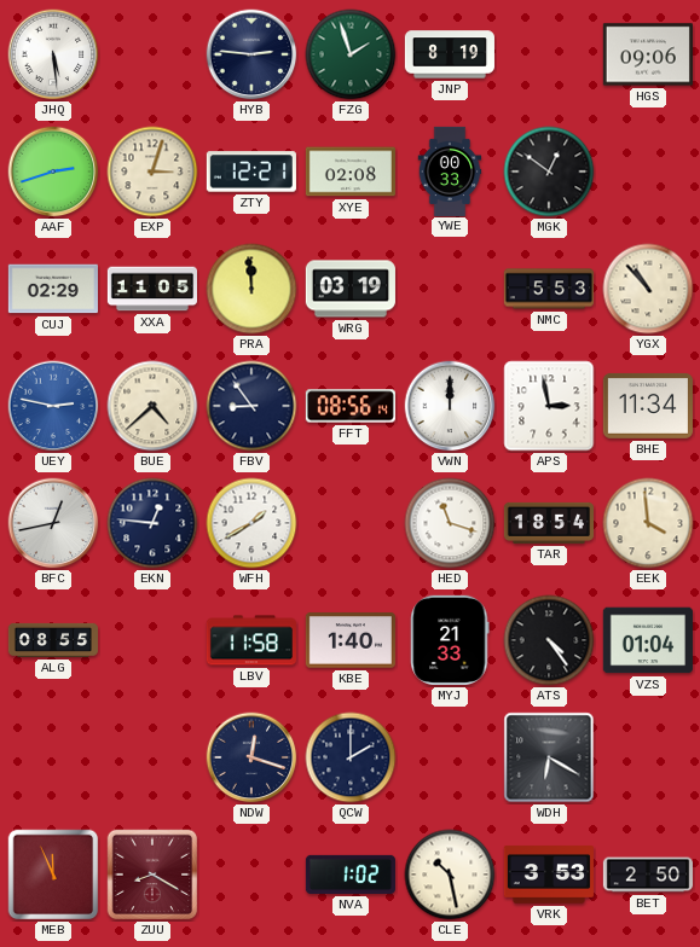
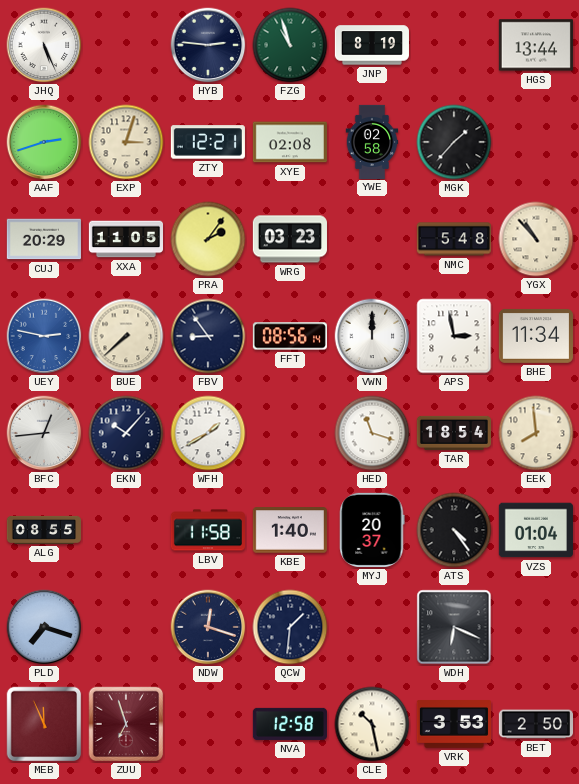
JHQ: 5:29 -> 5:26 (44, 45)
FZG: 1:57 -> 10:57 (290, 45)
HGS: 09:06 -> 13:44 (536, 45)
YWE: 00:33 -> 02:58 (372, 141)
MGK: 12:51 -> 1:37 (454, 142)
CUJ: 02:29 -> 20:29 (44, 239)
PRA: 11:59 -> 2:06 (208, 239)
WRG: 03:19 -> 03:23 (290, 239)
NMC: 5:53 -> 5:48 (454, 239)
BUE: 4:38 -> 7:38 (126, 336)
BFC: 12:43 -> 12:44 (44, 433)
EKN: 12:46 -> 10:07 (126, 433)
EEK: 3:59 -> 7:59 (536, 433)
MYJ: 21:33 -> 20:37 (372, 530)
PLD: none -> 7:18 (44, 627)
QCW: 2:00 -> 1:31 (290, 627)
WDH: 6:20 -> 6:19 (454, 627)
ZUU: 8:20 -> 6:57 (126, 724)
NVA: 1:02 -> 12:58 (290, 724)
